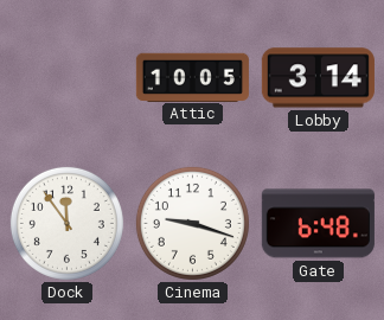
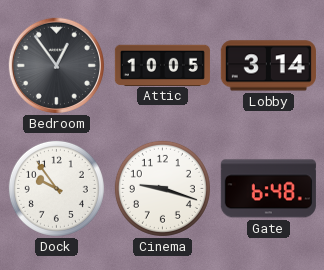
Bedroom: none -> 12:54 (56, 65)
Dock: 11:54 -> 9:54 (56, 188)
